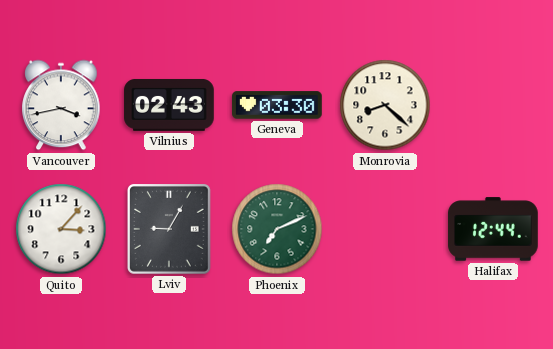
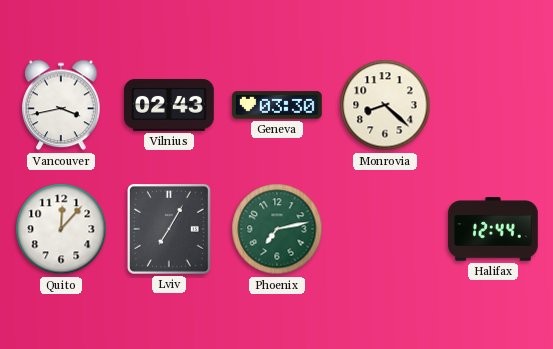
Quito: 3:07 -> 12:07 (61, 229)
Lviv: 9:05 -> 7:05 (169, 230)
Phoenix: 7:11 -> 7:13 (277, 229)
